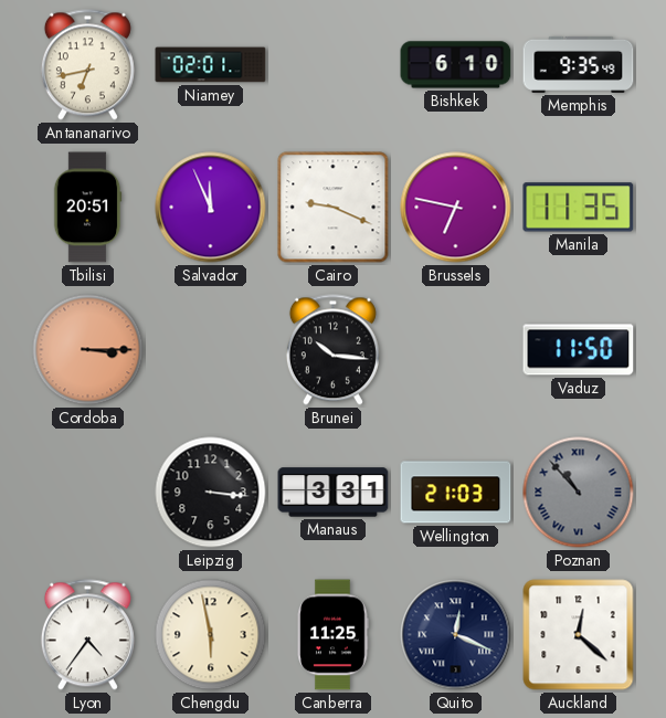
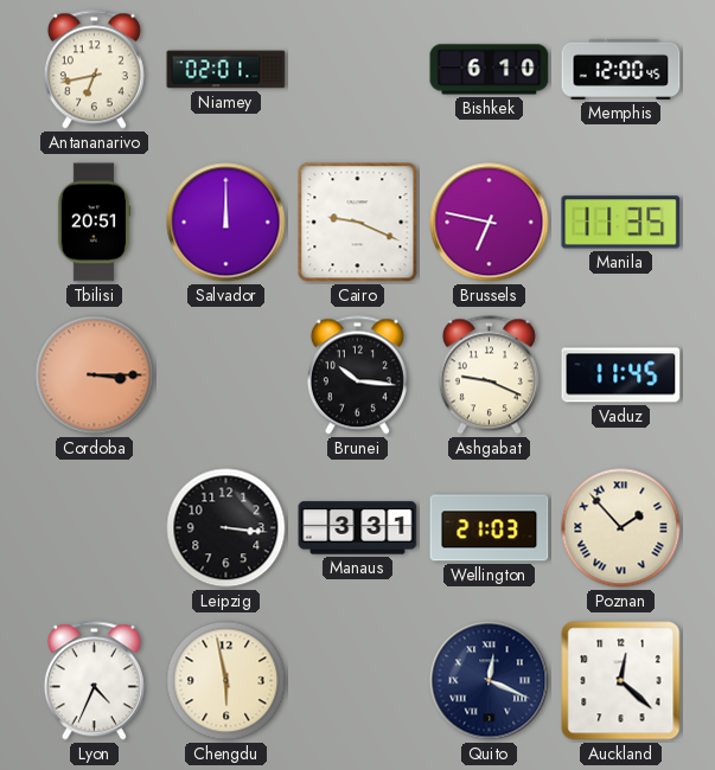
Memphis: 9:35 -> 12:00 (621, 69)
Salvador: 11:56 -> 12:00 (226, 223)
Ashgabat: none -> 9:19 (489, 376)
Vaduz: 11:50 -> 11:45 (621, 376)
Poznan: 10:53 -> 1:53 (621, 528)
Poznan dial: grey -> cream (621, 528)
Lyon: 4:36 -> 4:34 (94, 681)
Canberra: 11:25 -> none (332, 635)
